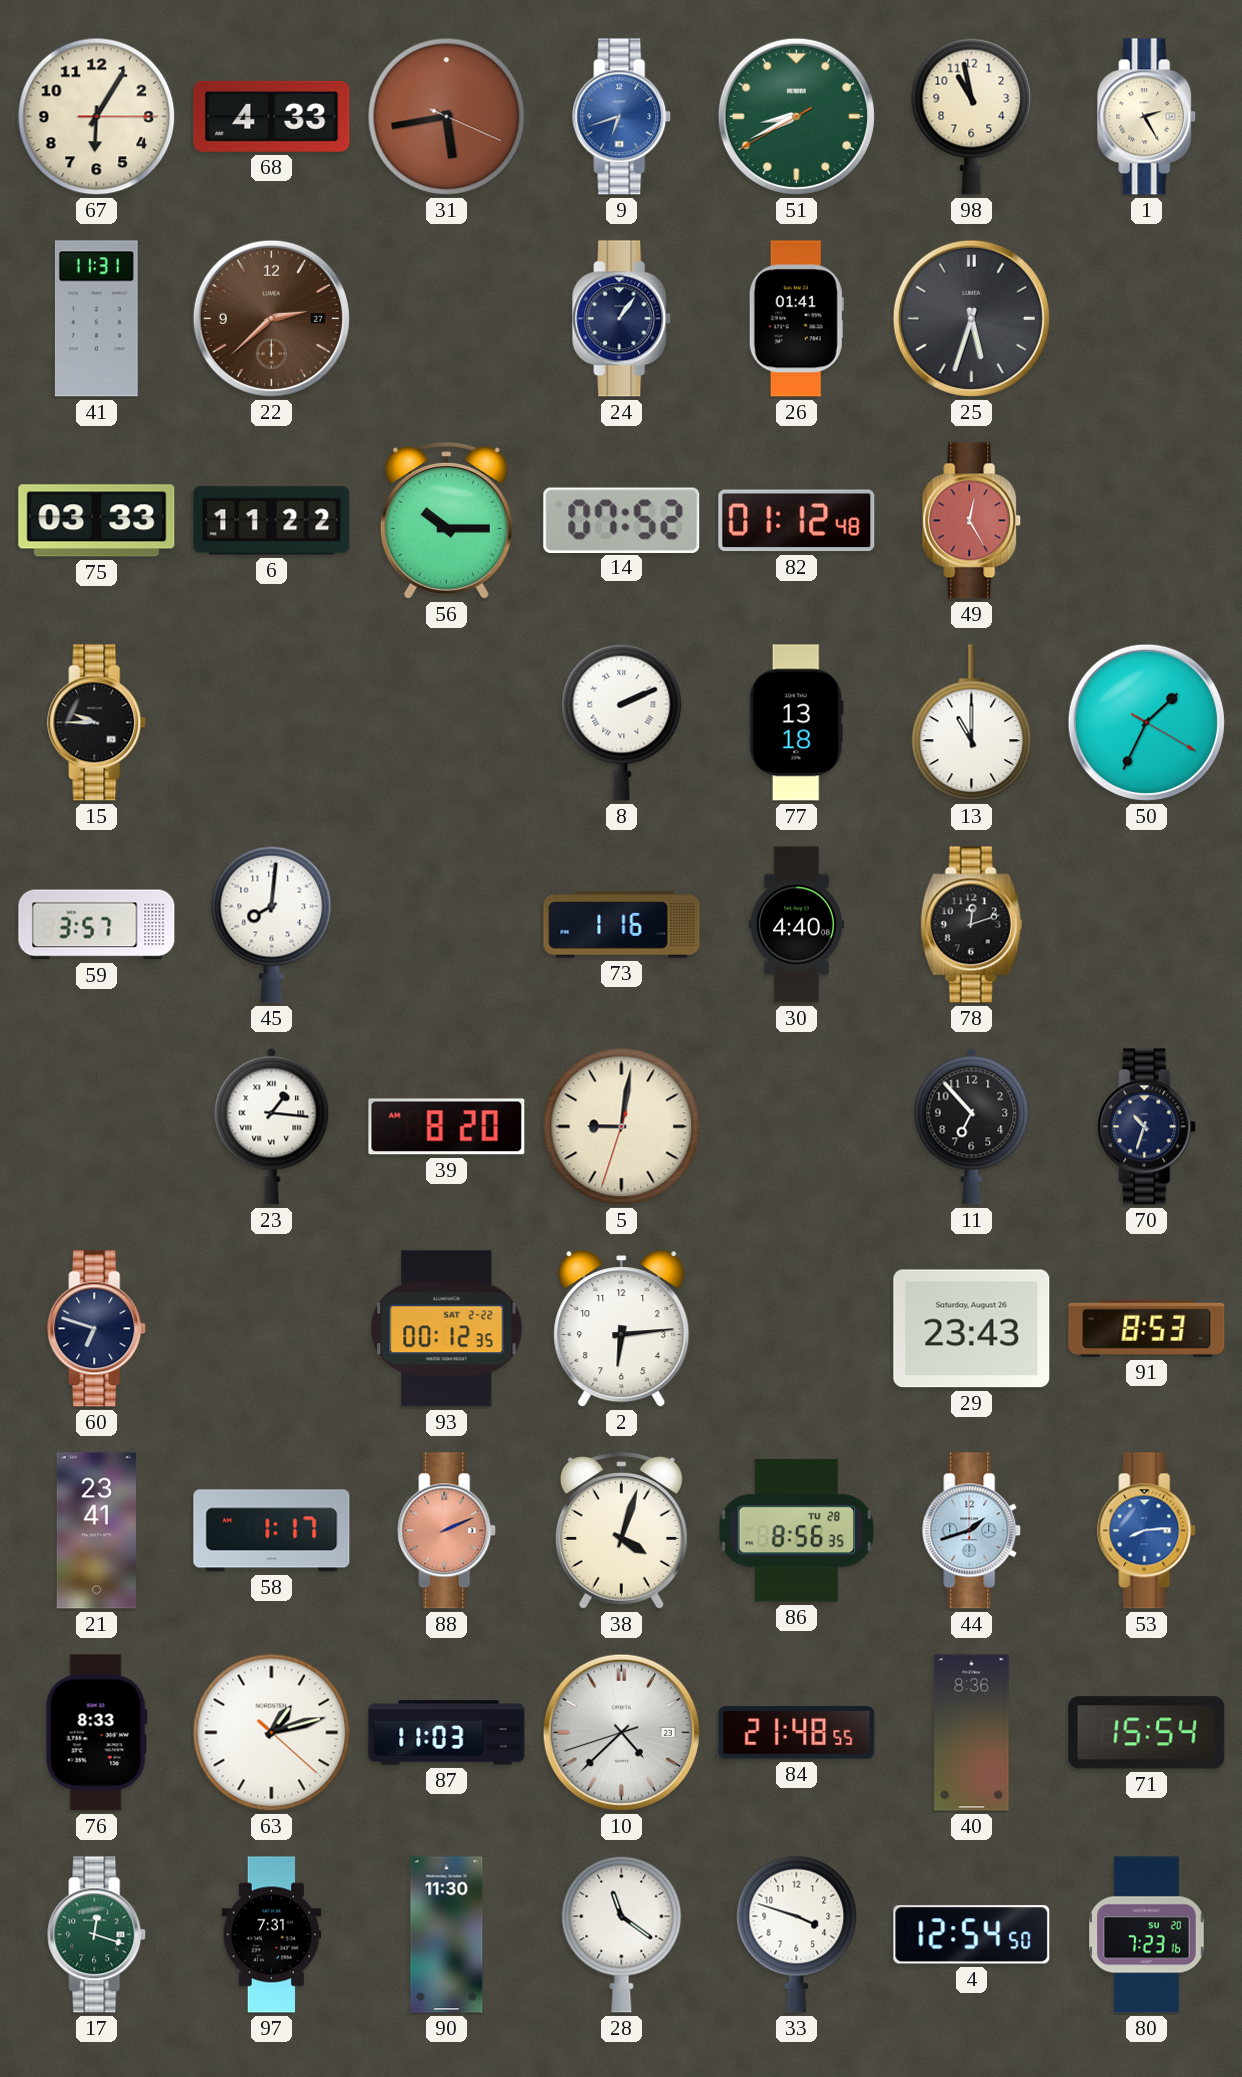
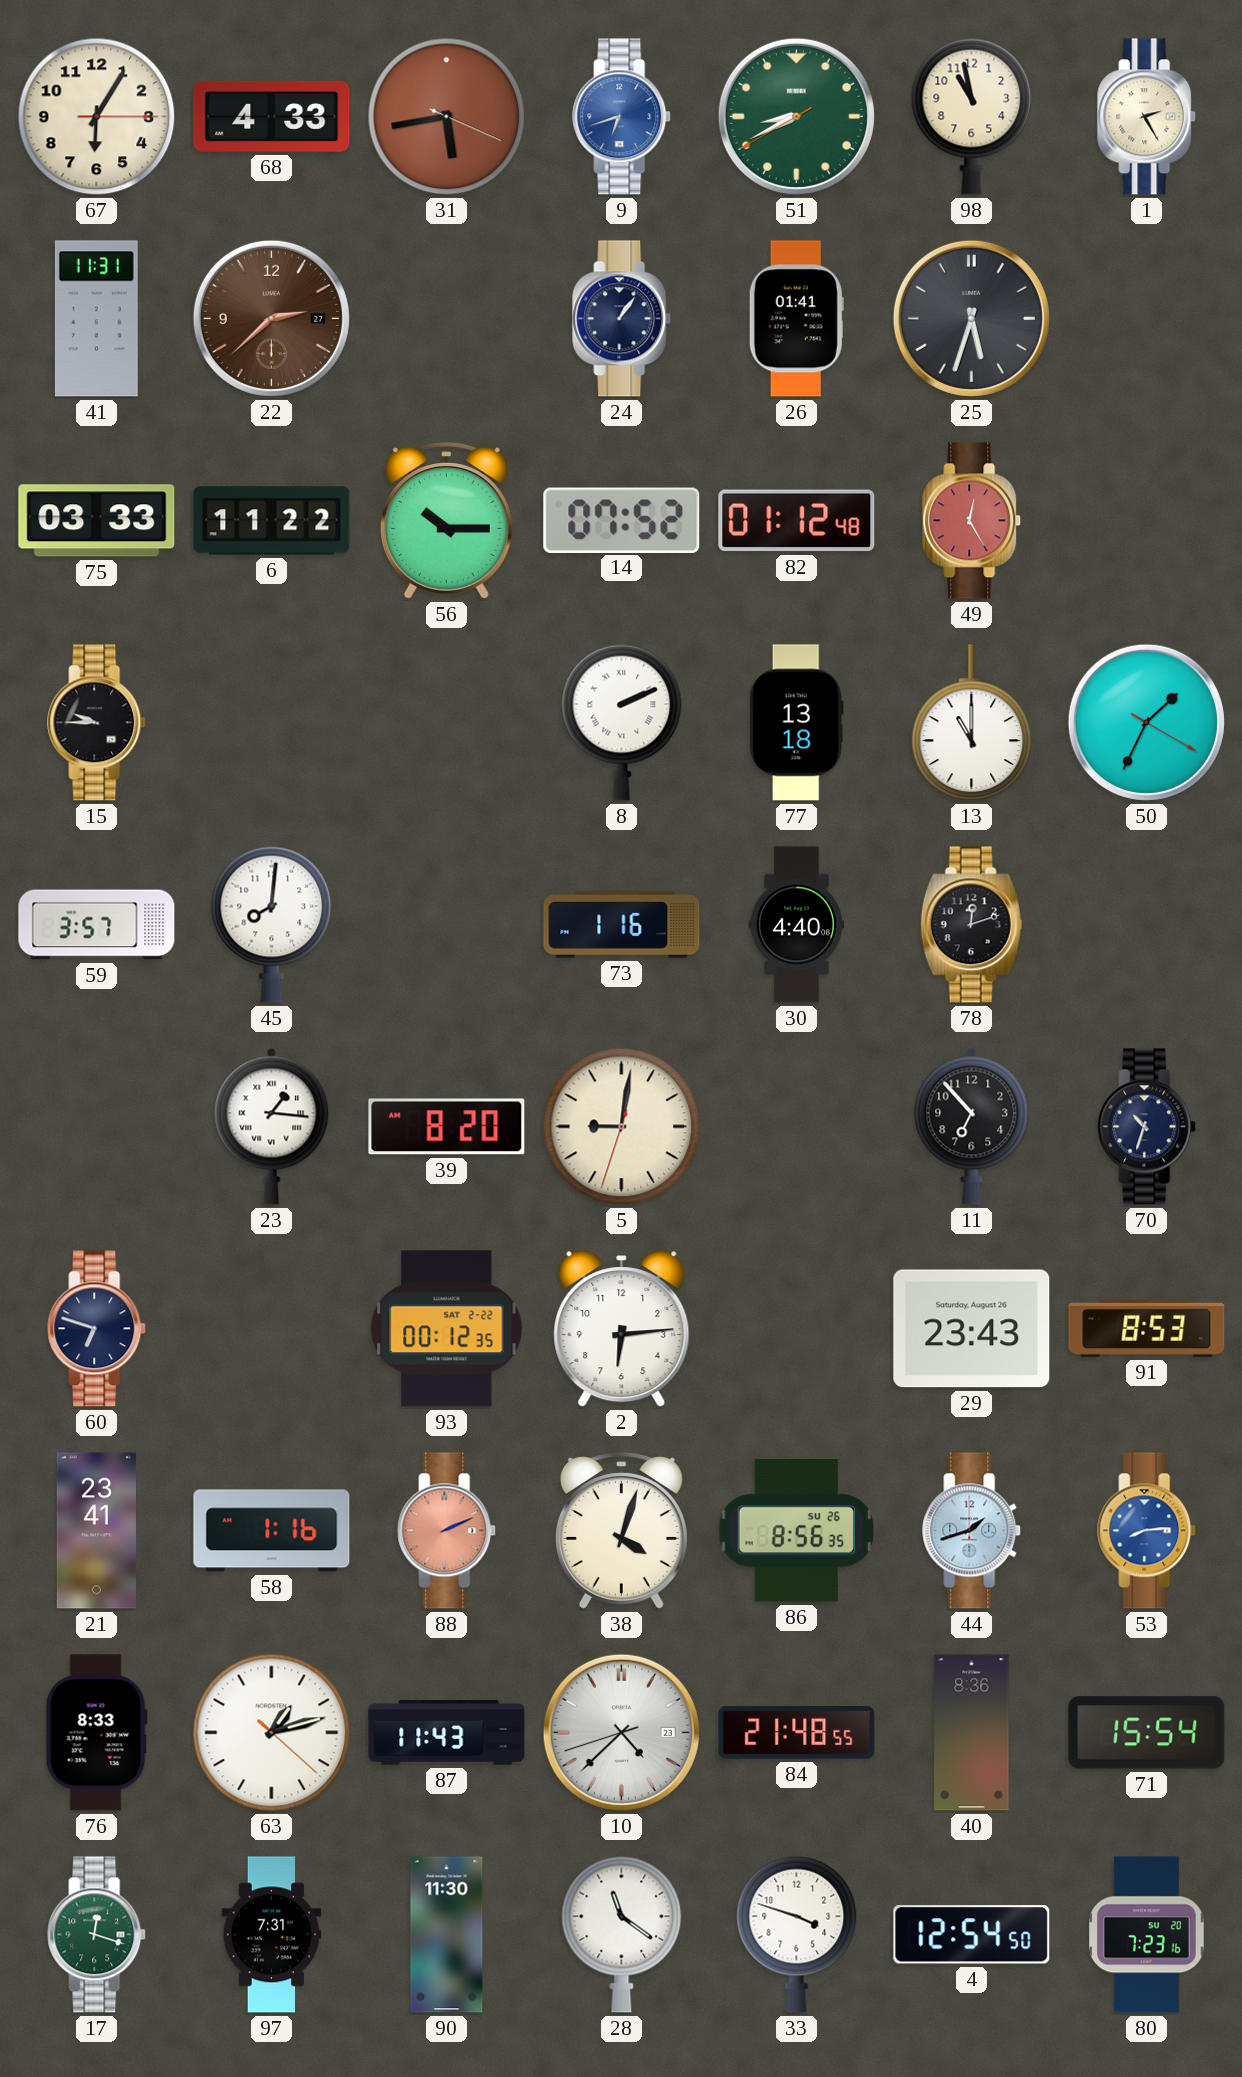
58: 1:17 -> 1:16 (272, 1531)
86 date: TU 28 -> SU 26 (797, 1531)
87: 11:03 -> 11:43 (447, 1733)
